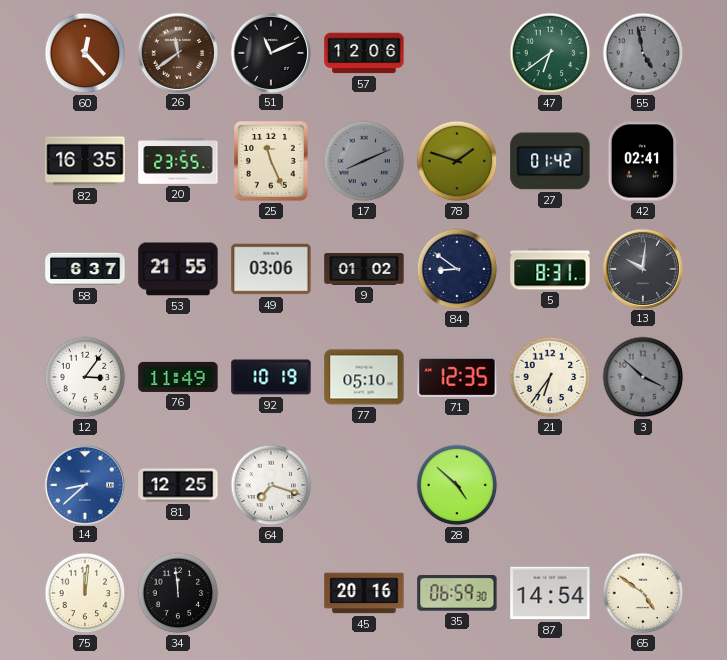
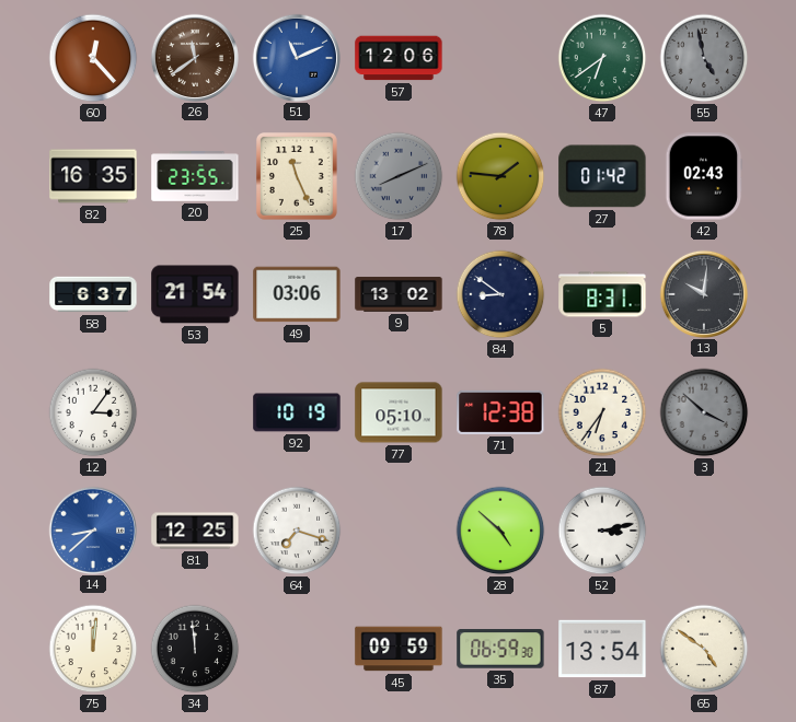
51 dial: black -> blue (296, 57)
78: 1:48 -> 1:46 (500, 176)
42: 02:41 -> 02:43 (704, 176)
53: 21:55 -> 21:54 (195, 294)
9: 01:02 -> 13:02 (399, 294)
76: 11:49 -> none (178, 377)
71: 12:35 -> 12:38 (500, 412)
52: none -> 3:13 (602, 531)
45: 20:16 -> 09:59 (399, 649)
87: 14:54 -> 13:54 (602, 649)
